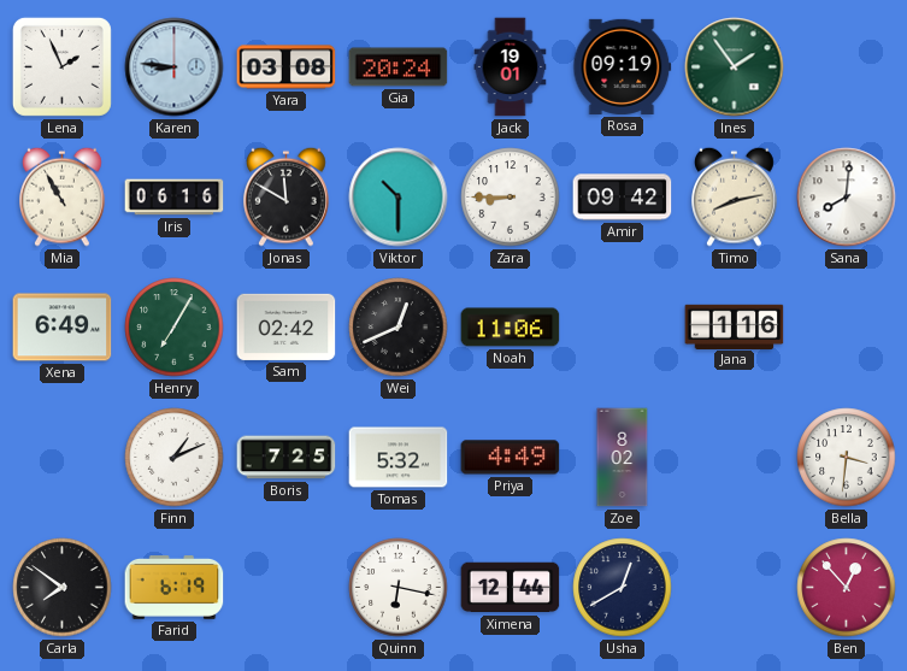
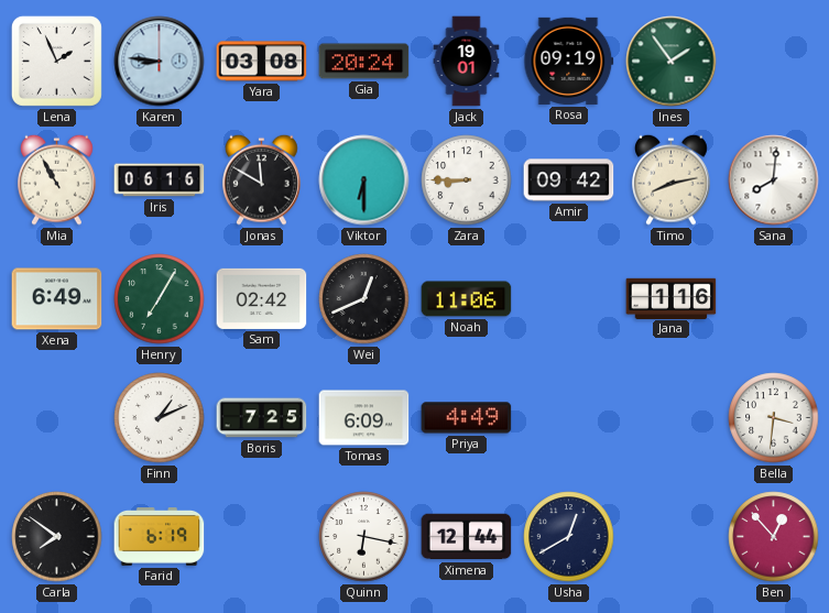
Viktor: 10:30 -> 6:30 (364, 180)
Tomas: 5:32 -> 6:09 (364, 418)
Zoe: 8:02 -> none (623, 458)
